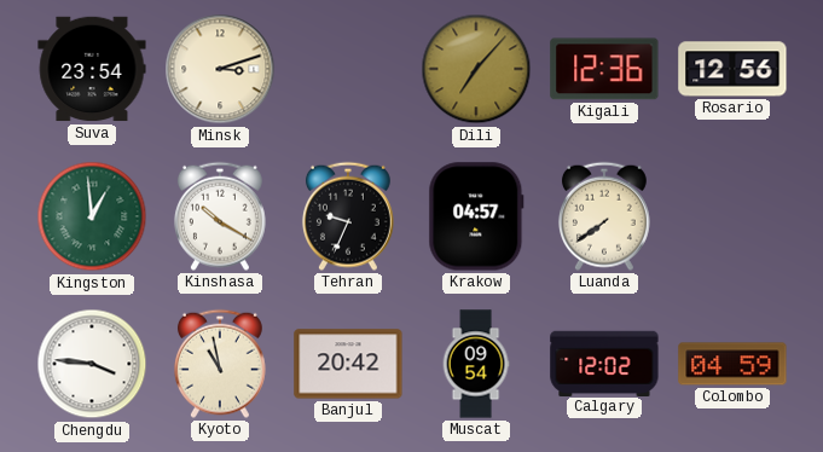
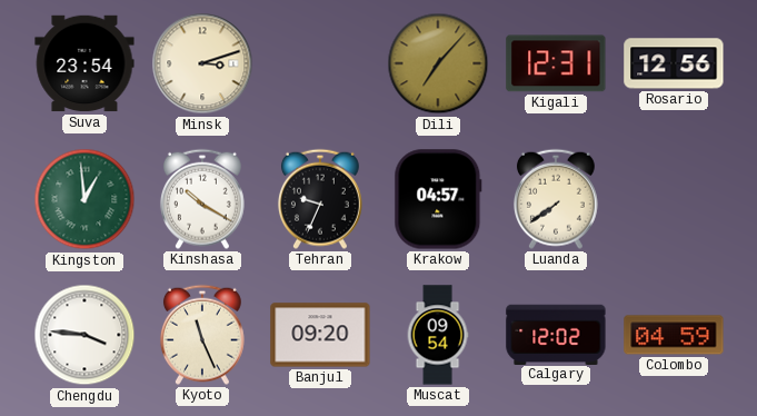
Kigali: 12:36 -> 12:31 (556, 63)
Kyoto: 10:58 -> 11:26 (202, 335)
Banjul: 20:42 -> 09:20 (320, 335)
